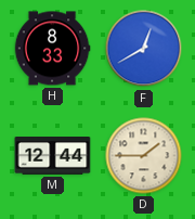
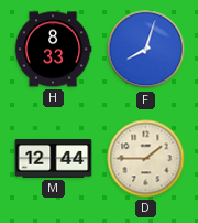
F: 12:40 -> 8:03 (146, 50)
